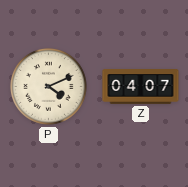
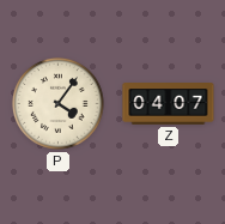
P: 4:11 -> 4:06 (57, 103)
